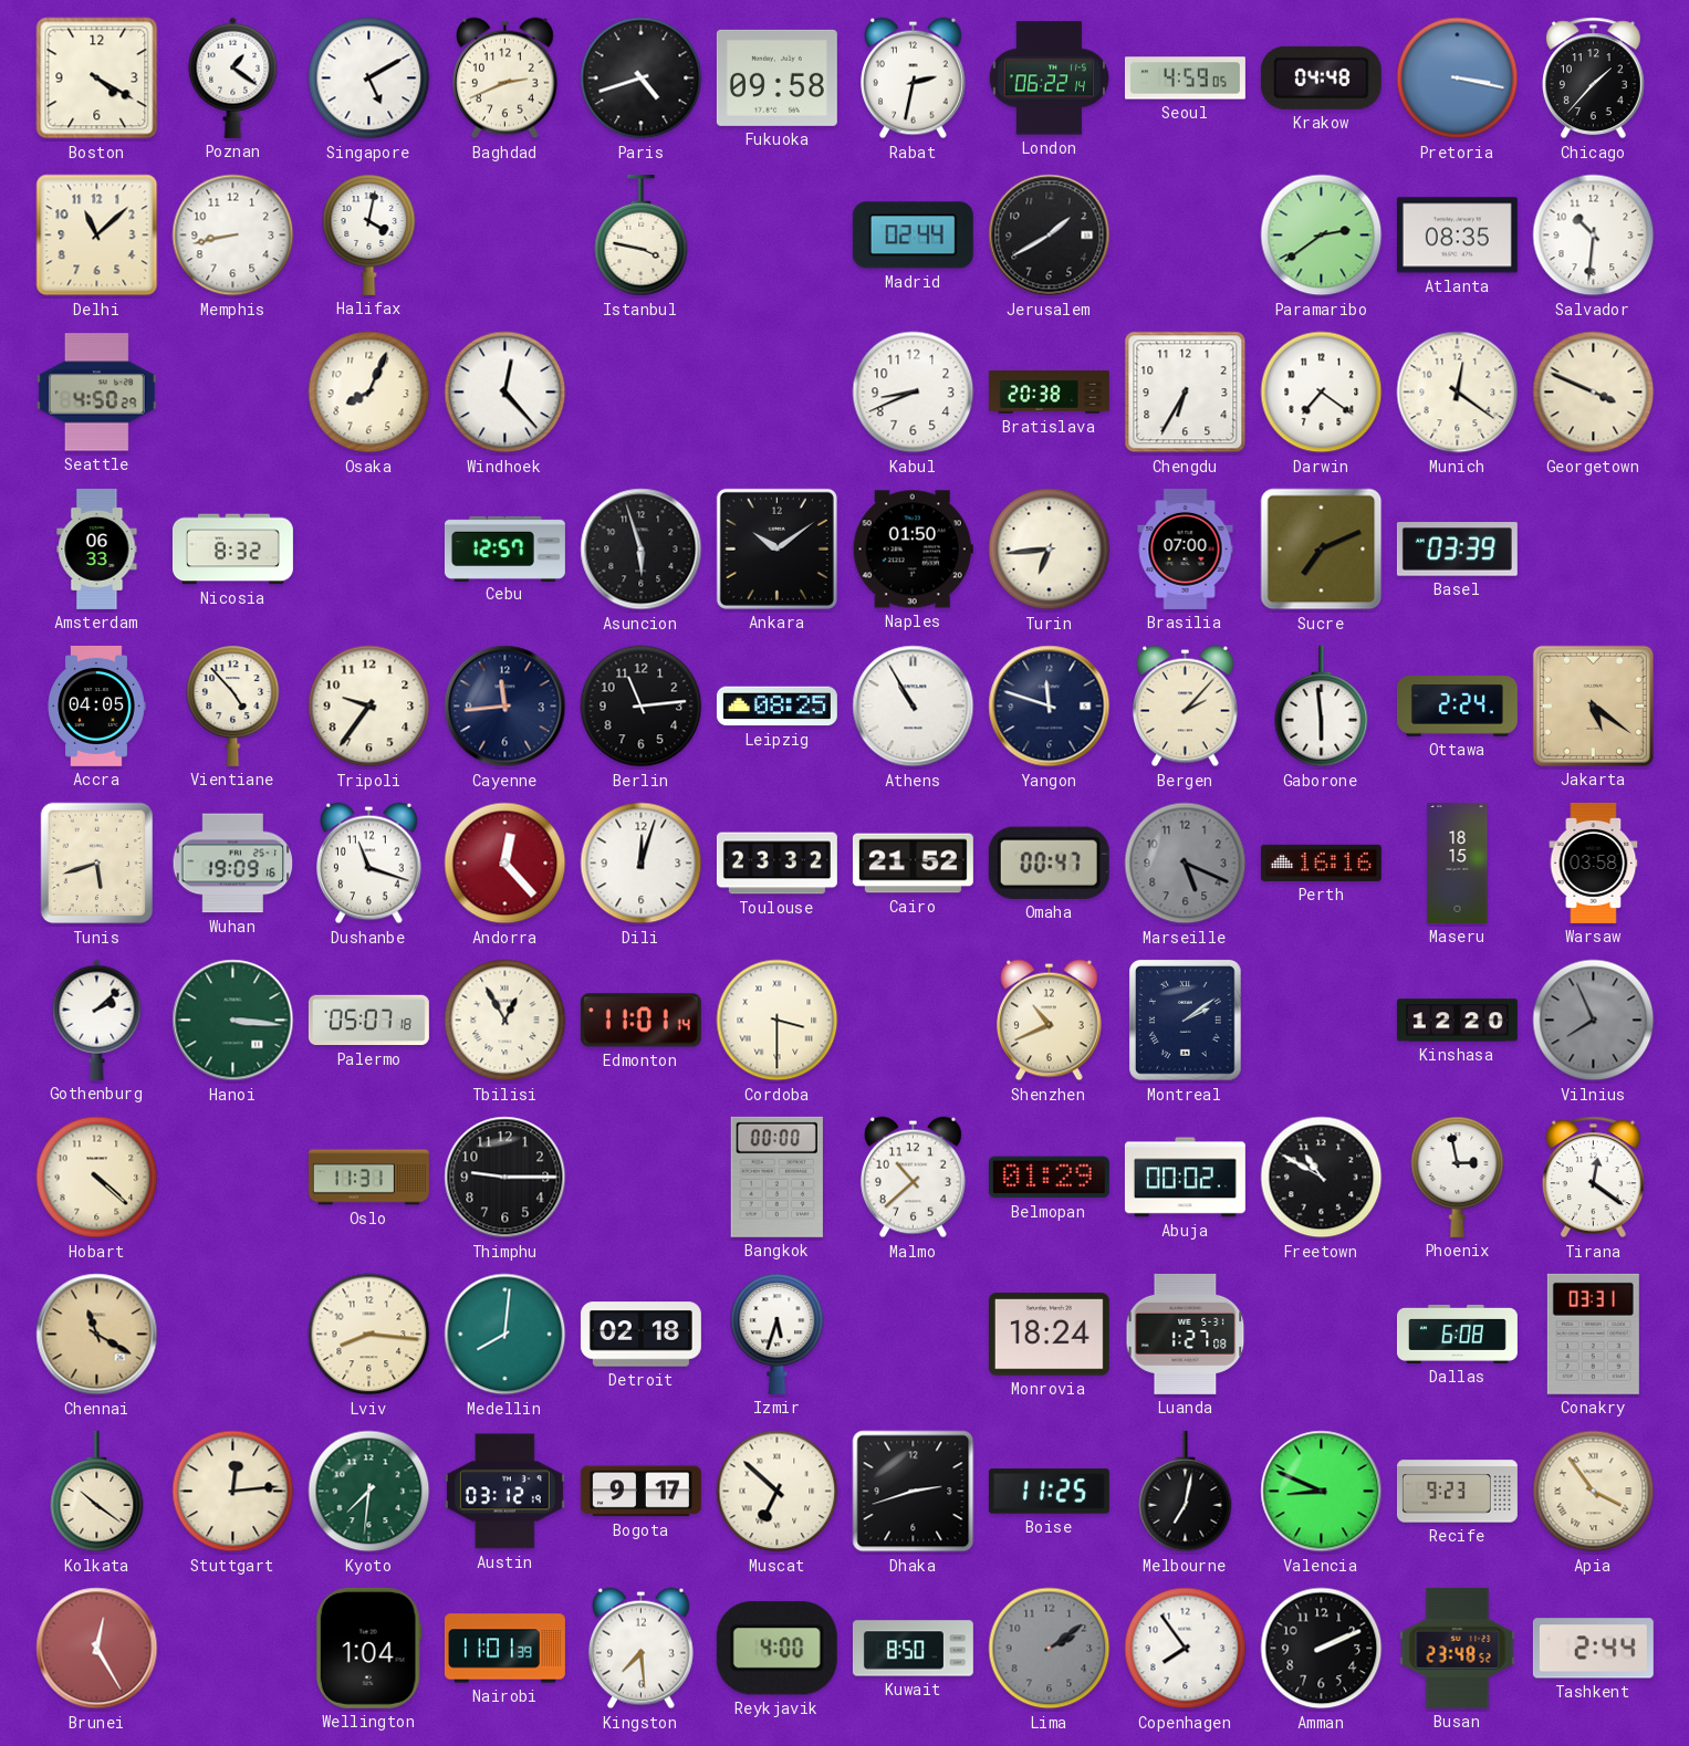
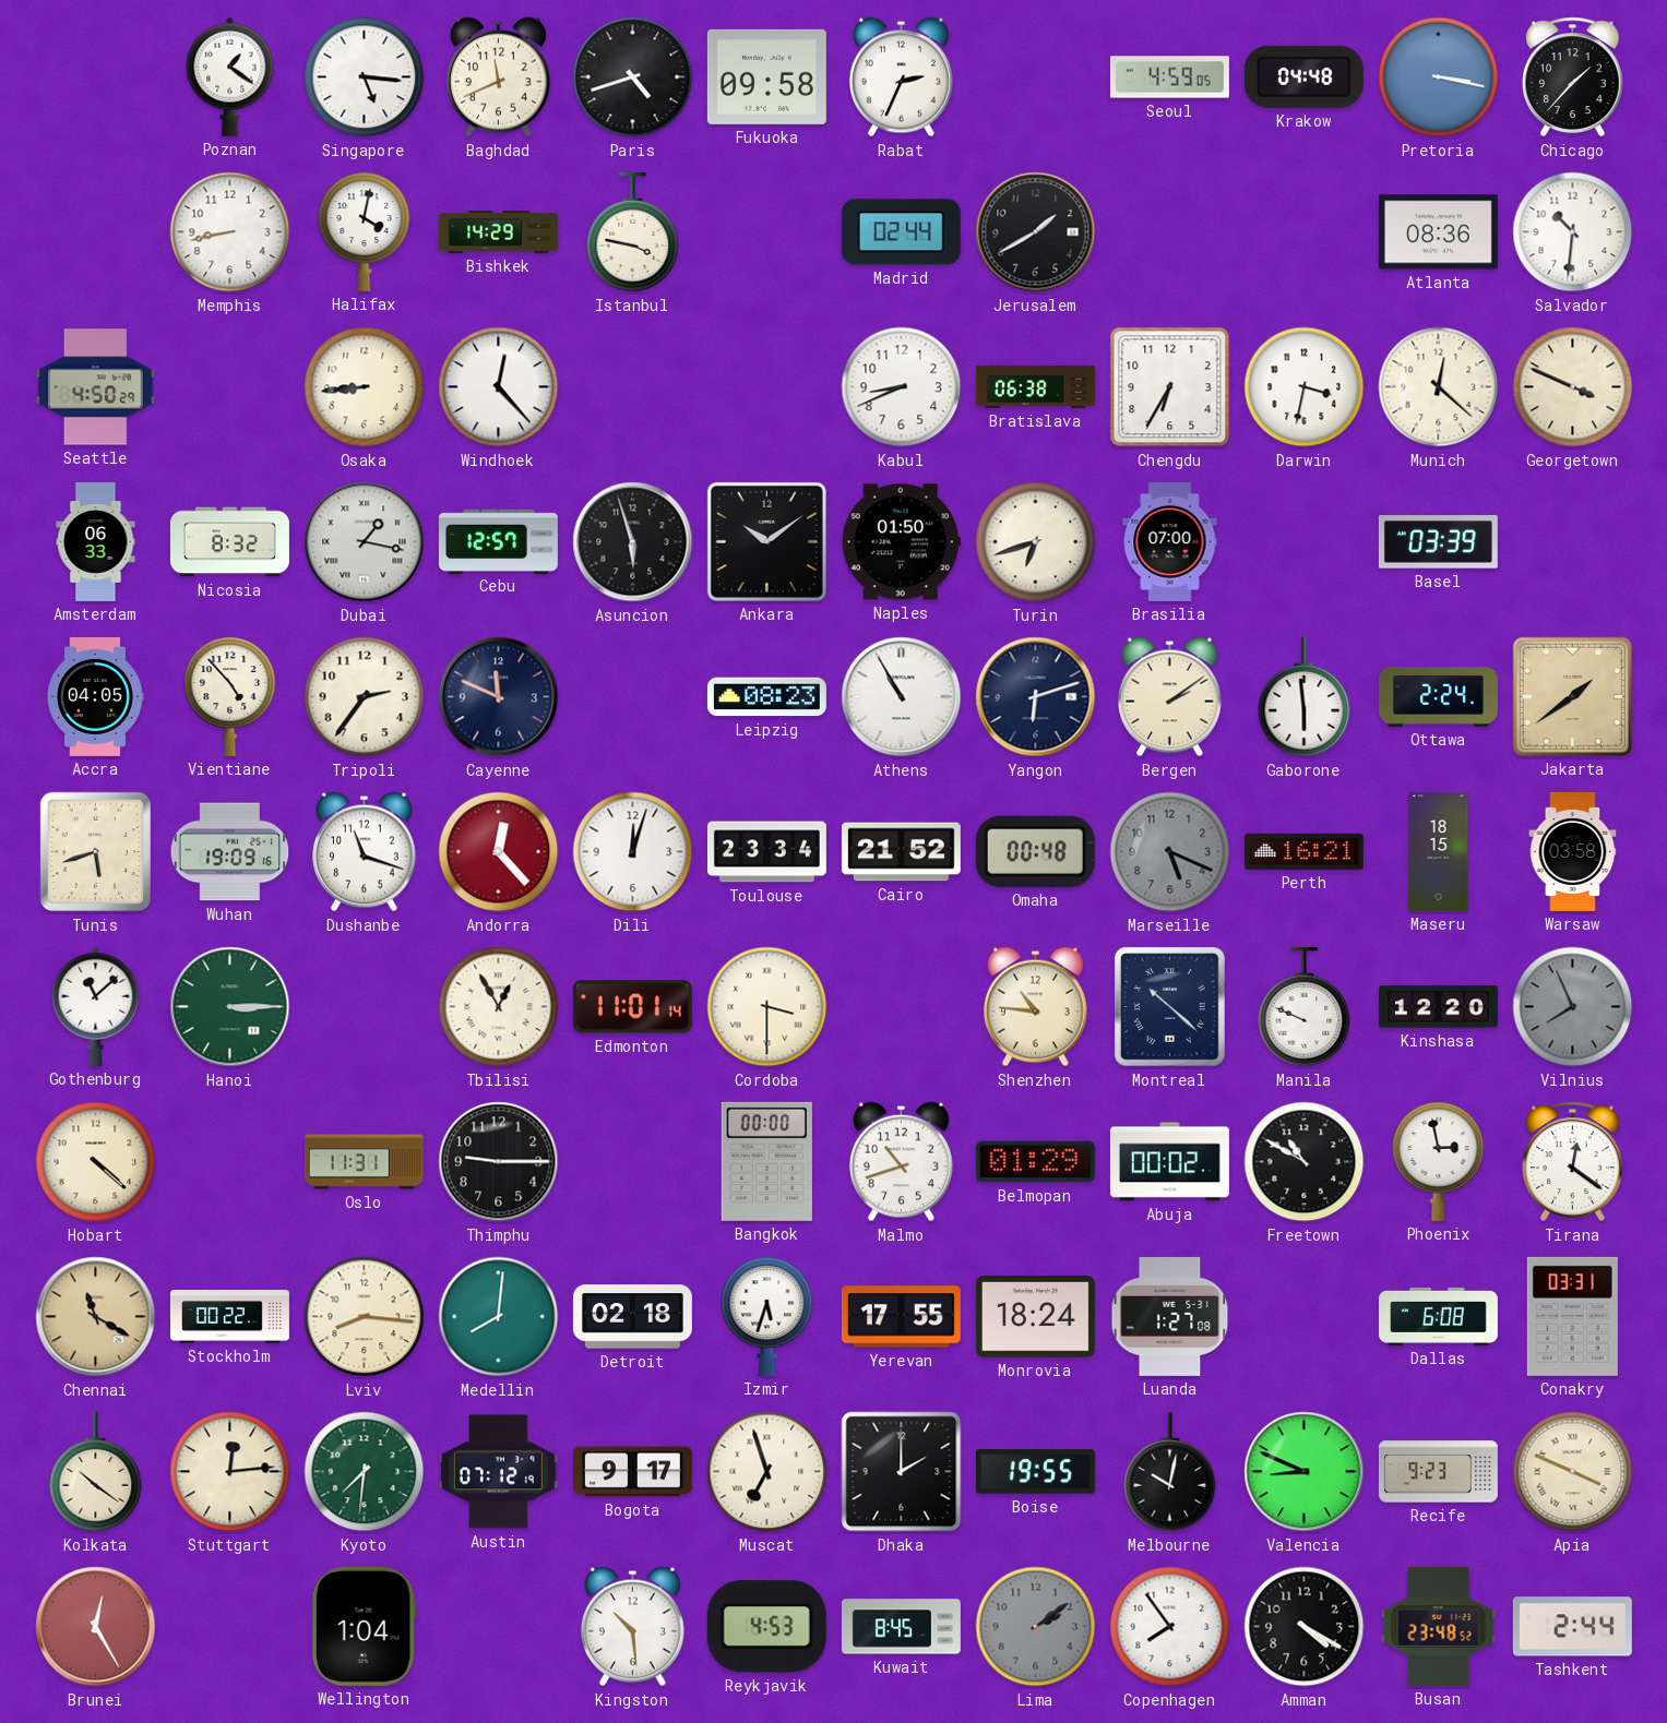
Boston: 4:20 -> none (97, 79)
Singapore: 5:10 -> 5:16 (365, 77)
Baghdad: 2:41 -> 11:41 (499, 77)
Rabat: 2:32 -> 2:34 (902, 77)
London: 06:22 -> none (1049, 79)
Delhi: 11:08 -> none (97, 236)
Bishkek: none -> 14:29 (498, 232)
Paramaribo: 2:39 -> none (1322, 236)
Atlanta: 08:35 -> 08:36 (1438, 232)
Osaka: 8:04 -> 8:44 (365, 387)
Bratislava: 20:38 -> 06:38 (1035, 387)
Darwin: 7:21 -> 3:32 (1305, 387)
Munich: 12:21 -> 12:22 (1439, 387)
Dubai: none -> 1:17 (365, 542)
Turin: 6:44 -> 6:42 (1036, 542)
Sucre: 7:11 -> none (1322, 550)
Tripoli: 9:36 -> 2:36 (365, 697)
Cayenne: 11:44 -> 11:49 (499, 697)
Berlin: 11:14 -> none (642, 707)
Leipzig: 08:25 -> 08:23 (766, 697)
Yangon: 11:48 -> 6:12 (1036, 697)
Bergen: 2:07 -> 2:09 (1170, 697)
Jakarta: 5:21 -> 1:39 (1572, 696)
Toulouse: 23:32 -> 23:34 (766, 852)
Omaha: 00:47 -> 00:48 (1035, 851)
Perth: 16:16 -> 16:21 (1303, 851)
Gothenburg: 2:08 -> 11:08 (96, 1006)
Hanoi: 3:16 -> 3:15 (230, 1007)
Palermo: 05:07 -> none (368, 1021)
Shenzhen: 10:41 -> 10:46 (1036, 1007)
Montreal: 2:09 -> 10:22 (1170, 1007)
Manila: none -> 9:49 (1305, 1007)
Malmo: 10:38 -> 10:42 (902, 1162)
Stockholm: none -> 00:22 (229, 1317)
Yerevan: none -> 17:55 (901, 1317)
Austin: 03:12 -> 07:12 (498, 1472)
Muscat: 6:52 -> 6:57 (767, 1472)
Dhaka: 2:42 -> 2:00 (902, 1472)
Boise: 11:25 -> 19:55 (1035, 1472)
Melbourne: 7:02 -> 10:02 (1170, 1472)
Apia: 3:54 -> 3:49 (1573, 1472)
Nairobi: 11:01 -> none (504, 1649)
Kingston: 7:29 -> 10:29 (633, 1627)
Reykjavik: 4:00 -> 4:53 (766, 1627)
Kuwait: 8:50 -> 8:45 (901, 1627)
Amman: 2:11 -> 4:20 (1305, 1627)
